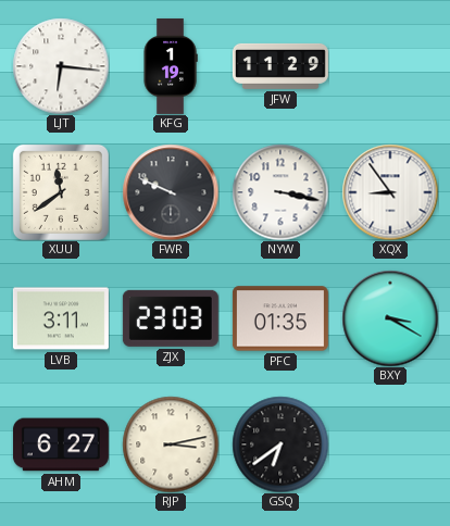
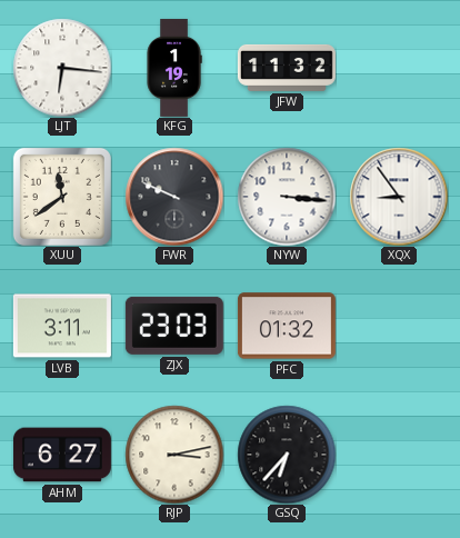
JFW: 11:29 -> 11:32 (287, 68)
NYW: 3:17 -> 3:16 (287, 197)
PFC: 01:35 -> 01:32 (287, 326)
BXY: 3:20 -> none (390, 318)
GSQ: 6:39 -> 6:37 (287, 455)
